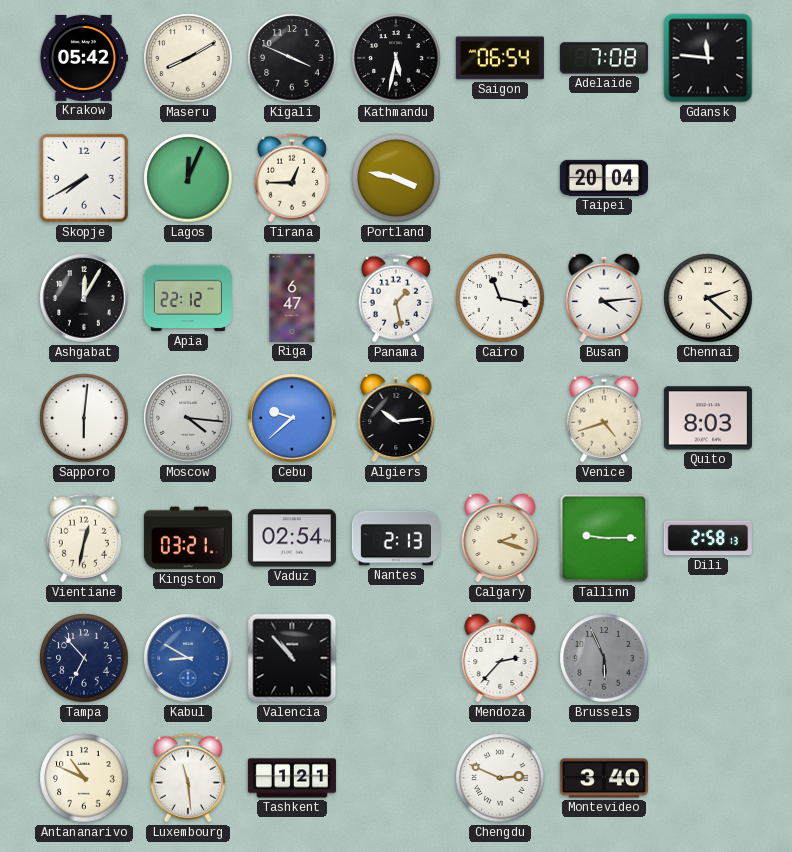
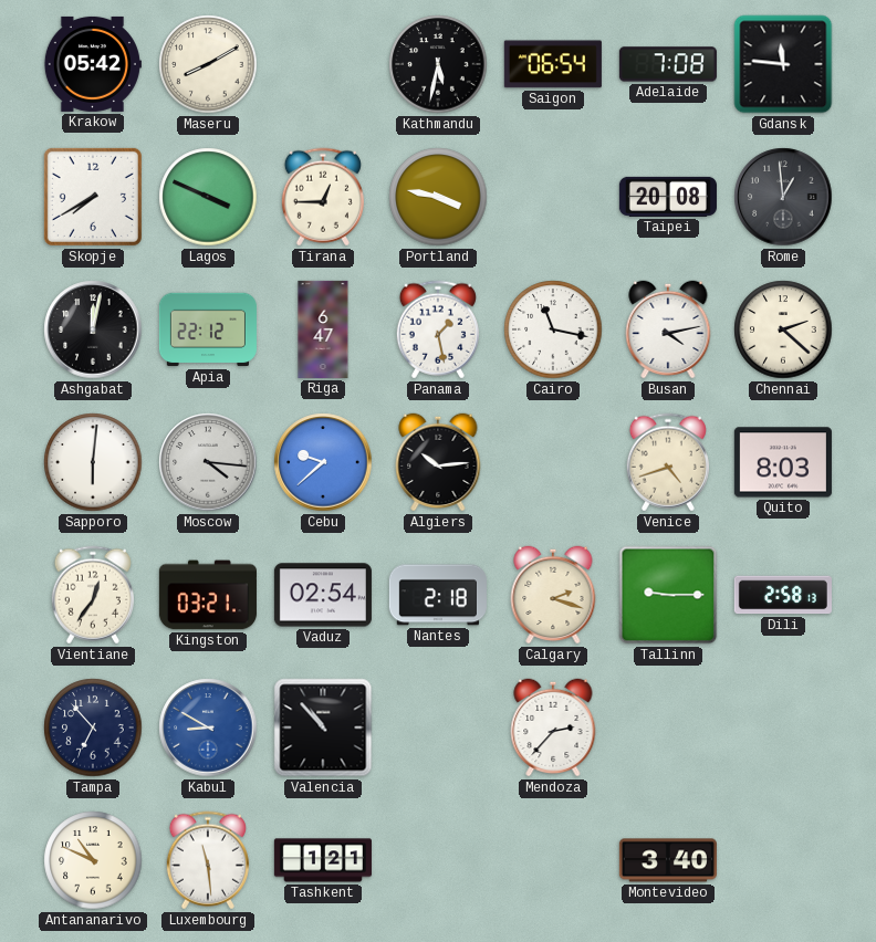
Kigali: 3:49 -> none (292, 58)
Lagos: 12:04 -> 3:49 (208, 197)
Taipei: 20:04 -> 20:08 (668, 197)
Rome: none -> 12:59 (783, 197)
Ashgabat: 12:05 -> 12:02 (93, 329)
Busan: 4:14 -> 4:13 (668, 329)
Vientiane: 12:32 -> 12:36 (93, 595)
Nantes: 2:13 -> 2:18 (438, 595)
Brussels: 5:56 -> none (604, 658)
Chengdu: 2:49 -> none (500, 778)
